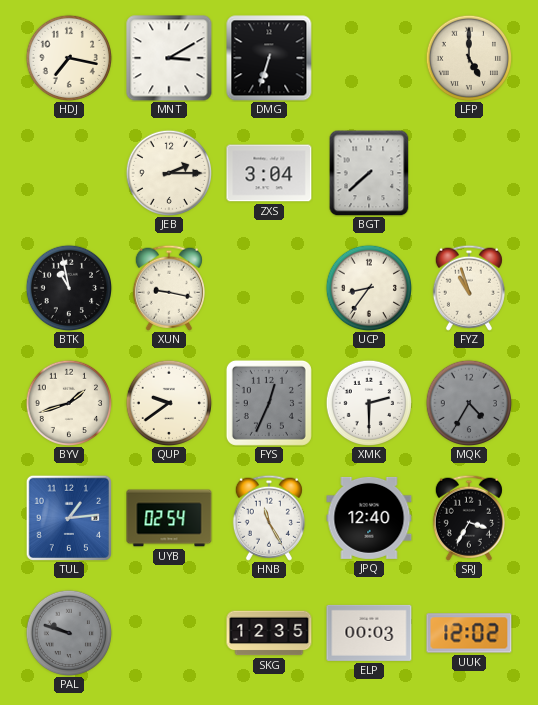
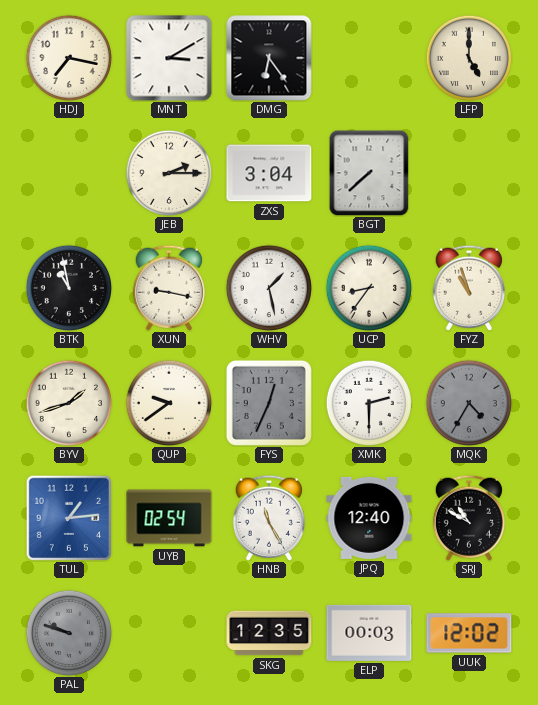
DMG: 6:33 -> 6:24 (269, 58)
WHV: none -> 1:28 (268, 287)
SRJ: 3:35 -> 10:50 (469, 518)
